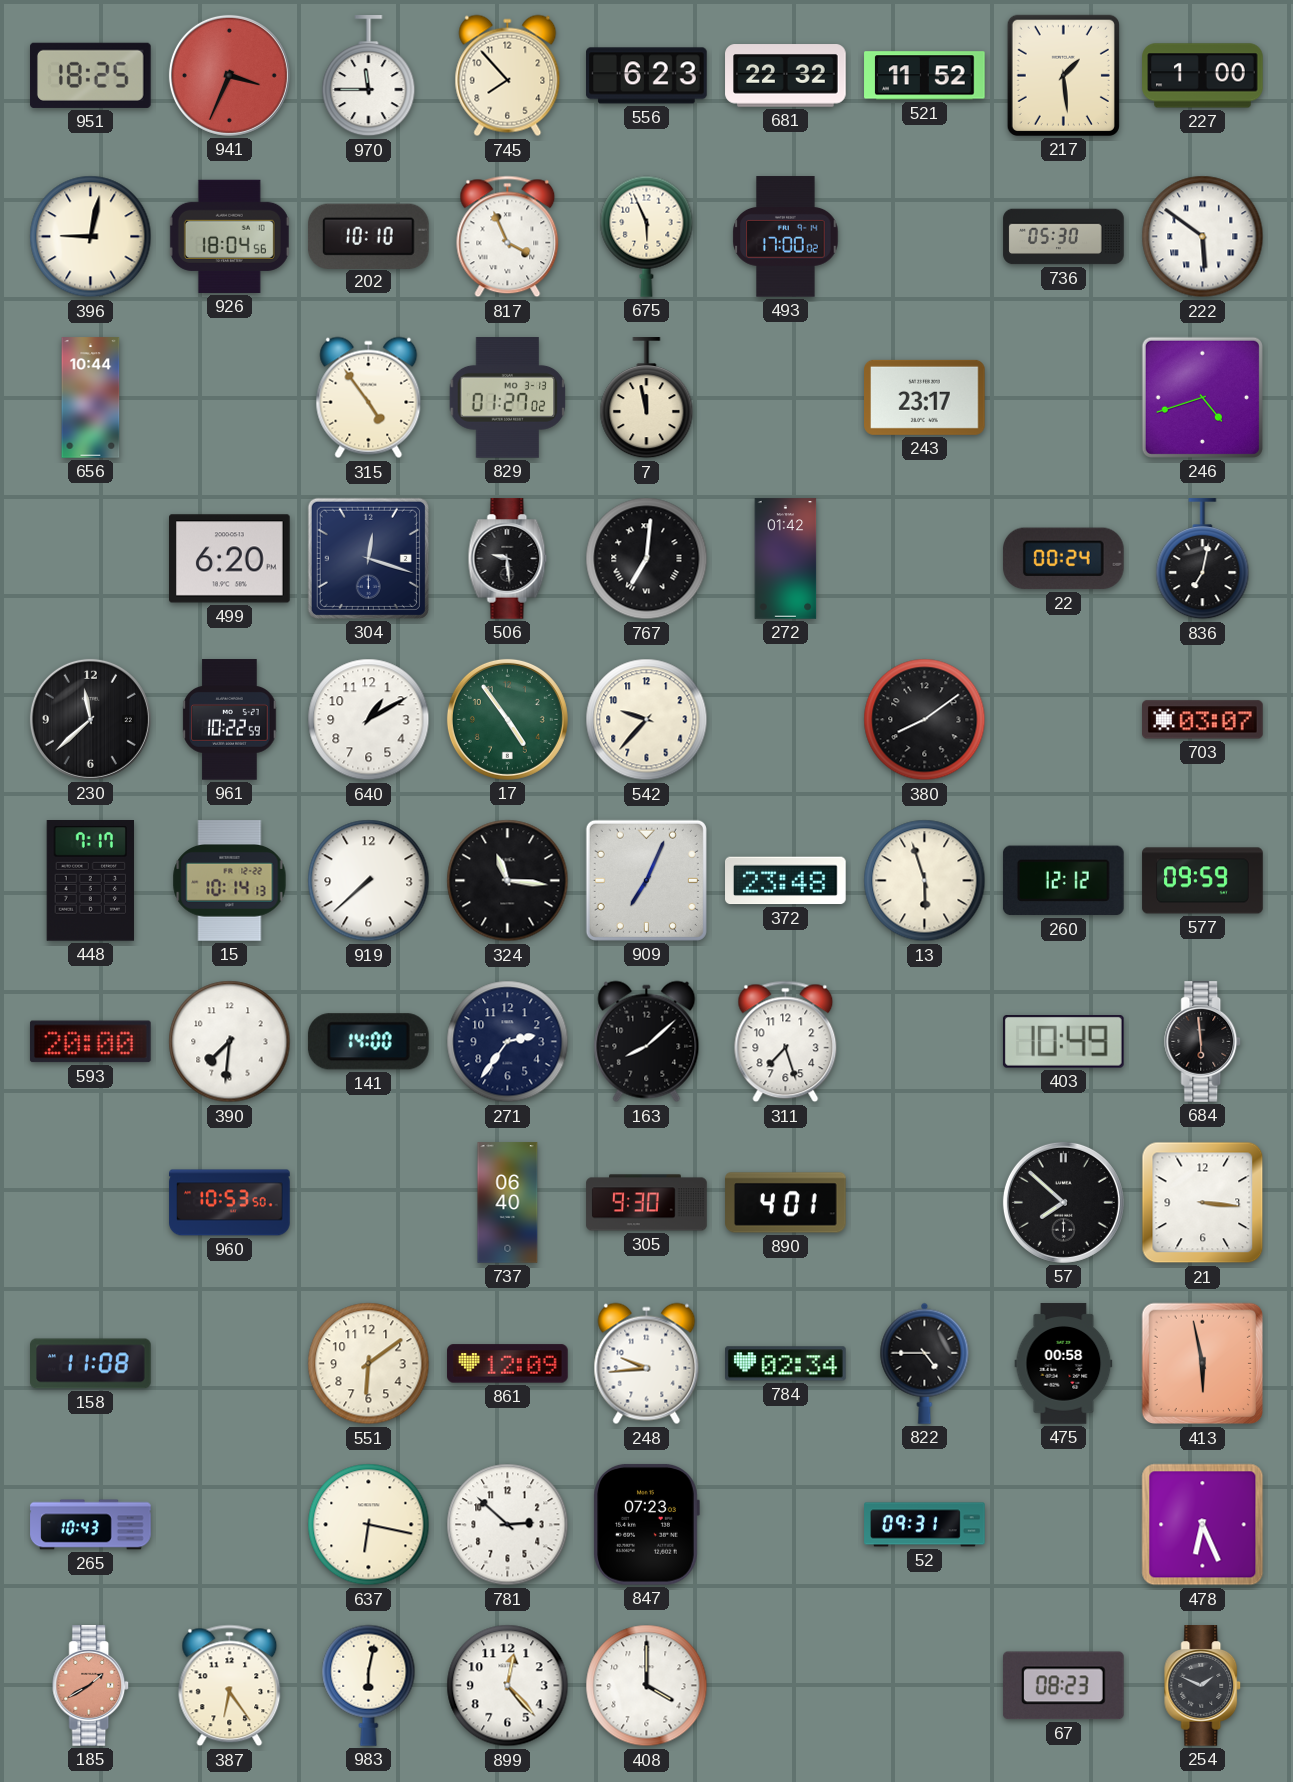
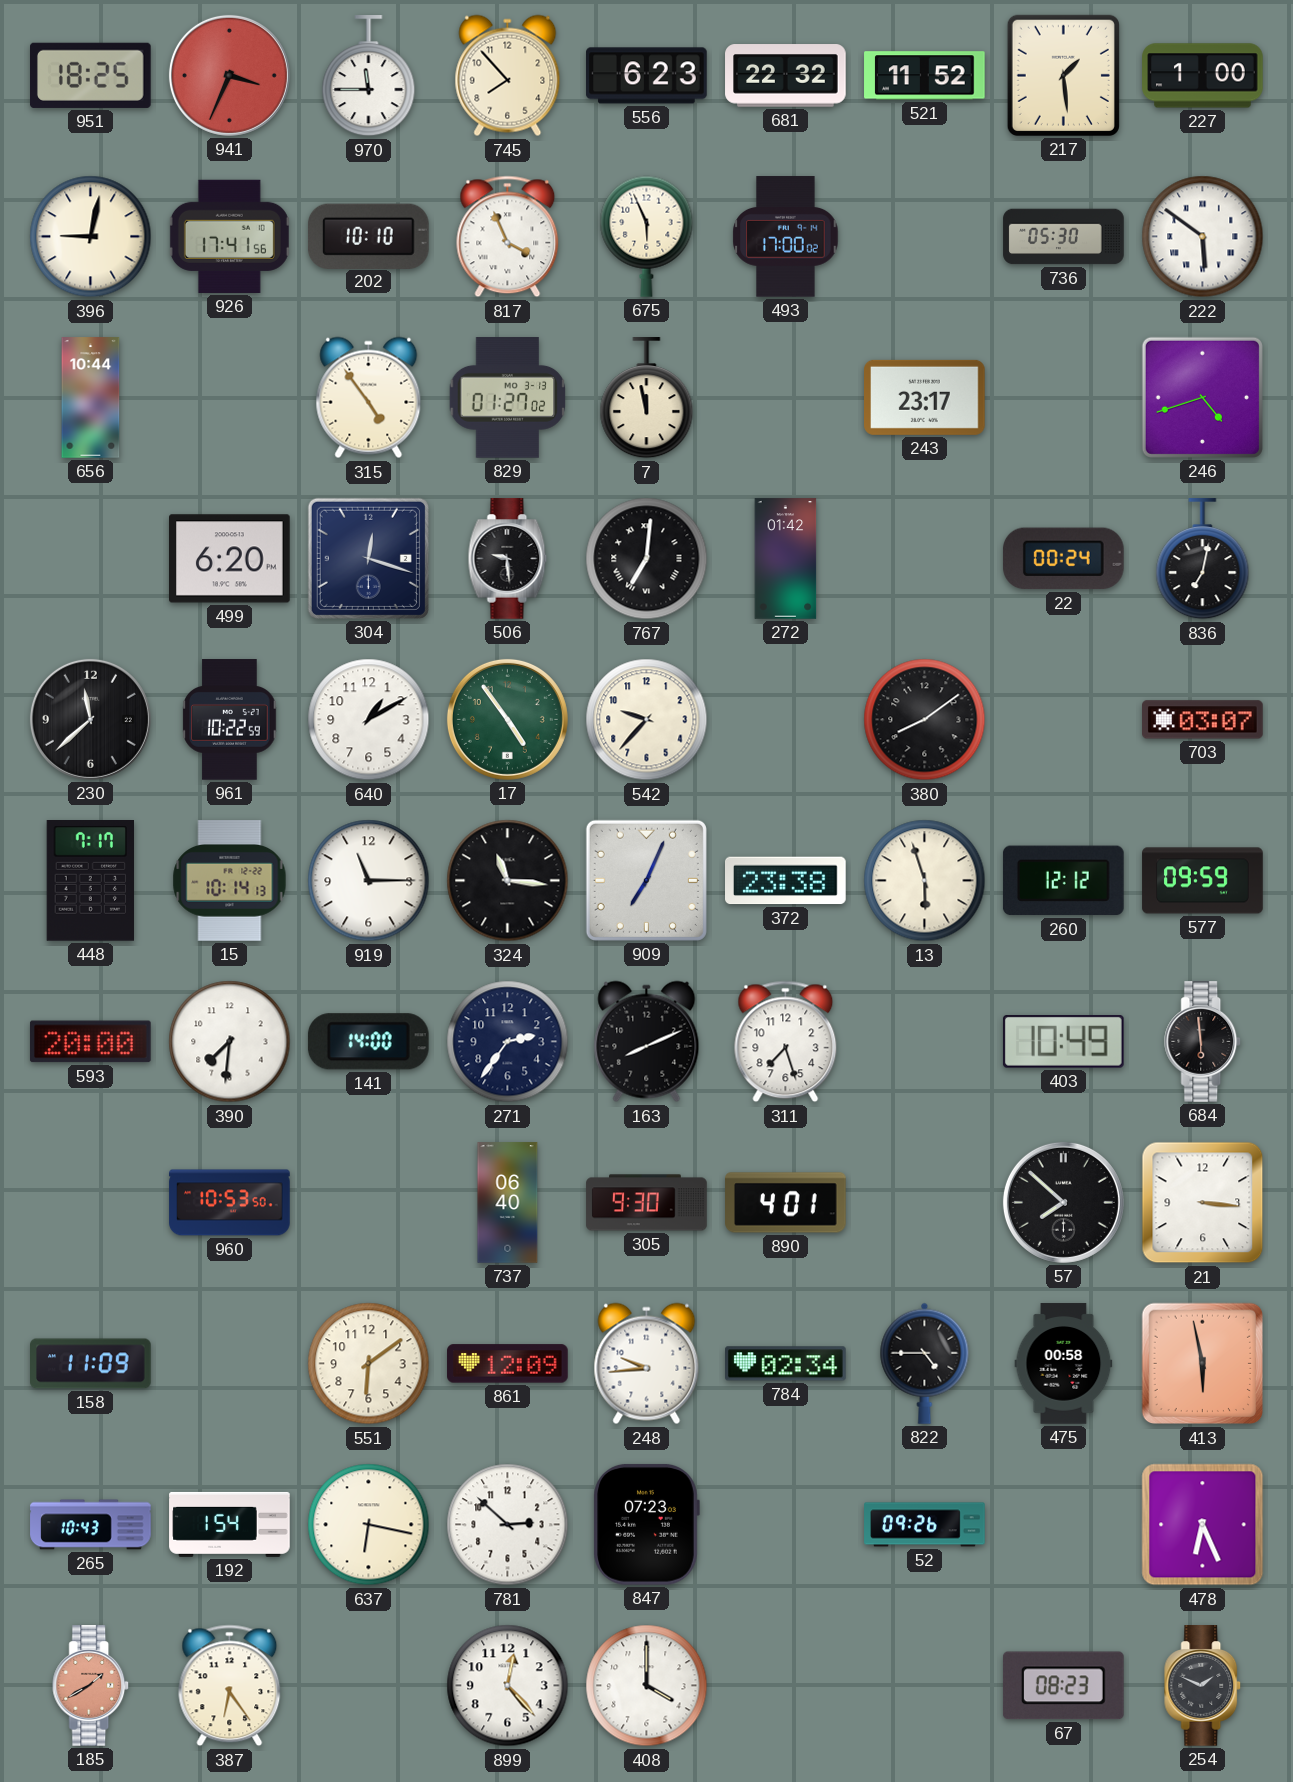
926: 18:04 -> 17:41 (229, 236)
919: 7:38 -> 11:15 (369, 881)
372: 23:48 -> 23:38 (786, 881)
163: 8:08 -> 8:11 (647, 1042)
158: 11:08 -> 11:09 (91, 1364)
192: none -> 1:54 (230, 1524)
52: 09:31 -> 09:26 (925, 1525)
983: 6:02 -> none (369, 1685)
